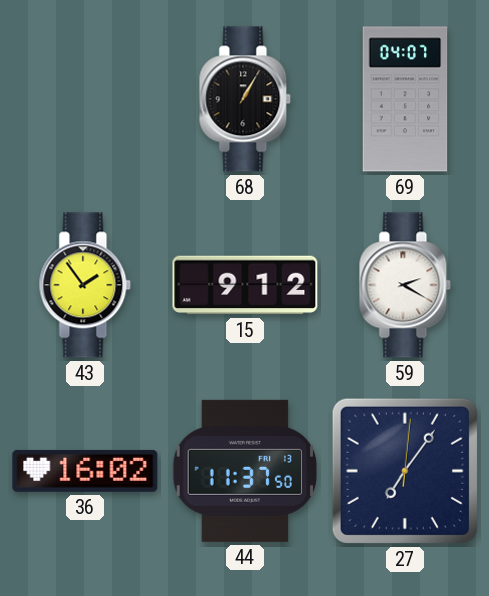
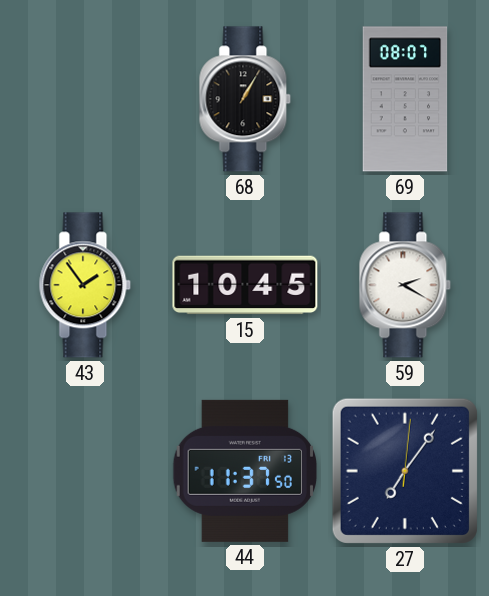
69: 04:07 -> 08:07 (405, 99)
15: 9:12 -> 10:45 (245, 285)
36: 16:02 -> none (85, 471)
